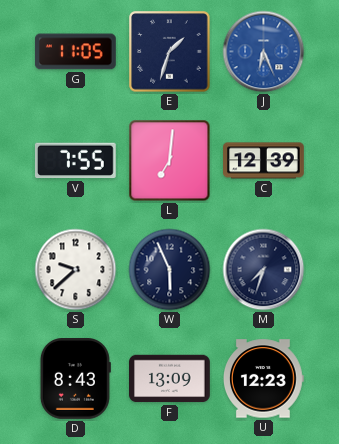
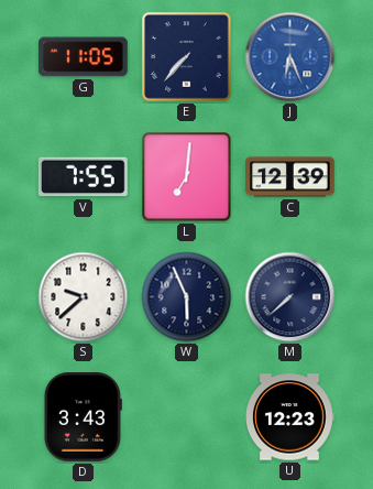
E: 1:33 -> 7:37 (187, 57)
M: 7:33 -> 7:38 (290, 297)
D: 8:43 -> 3:43 (83, 417)
F: 13:09 -> none (170, 379)
